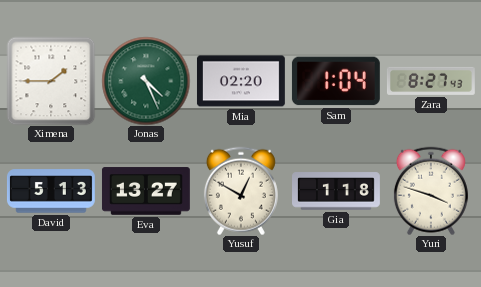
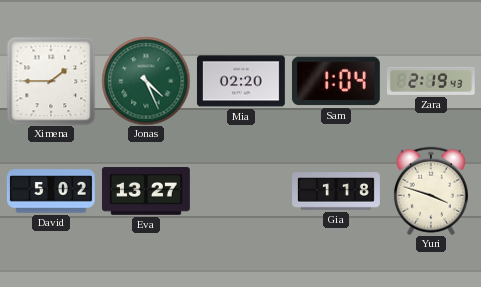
Zara: 8:27 -> 2:19 (431, 81)
David: 5:13 -> 5:02 (51, 191)
Yusuf: 12:50 -> none (241, 191)
